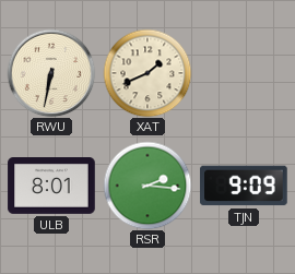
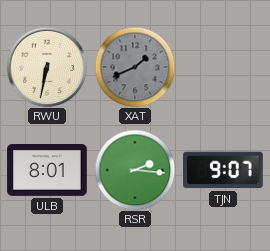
XAT dial: cream -> grey (135, 67)
TJN: 9:09 -> 9:07 (223, 170)
